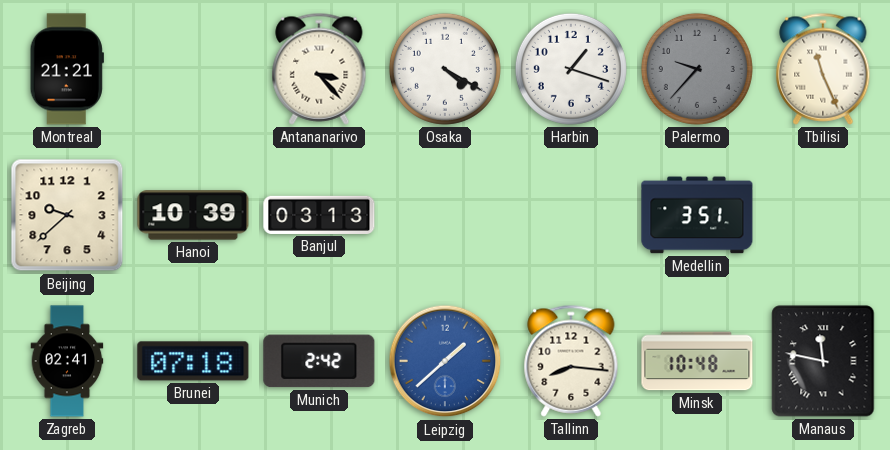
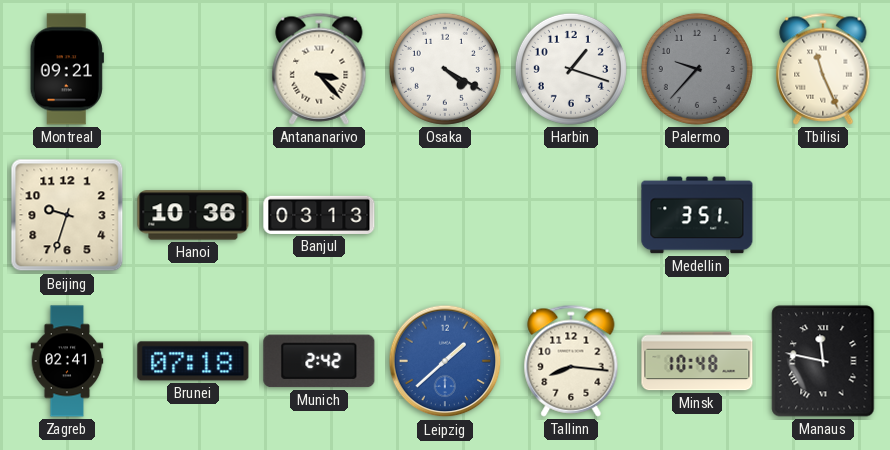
Montreal: 21:21 -> 09:21 (67, 69)
Beijing: 9:38 -> 9:33 (67, 215)
Hanoi: 10:39 -> 10:36 (193, 215)
